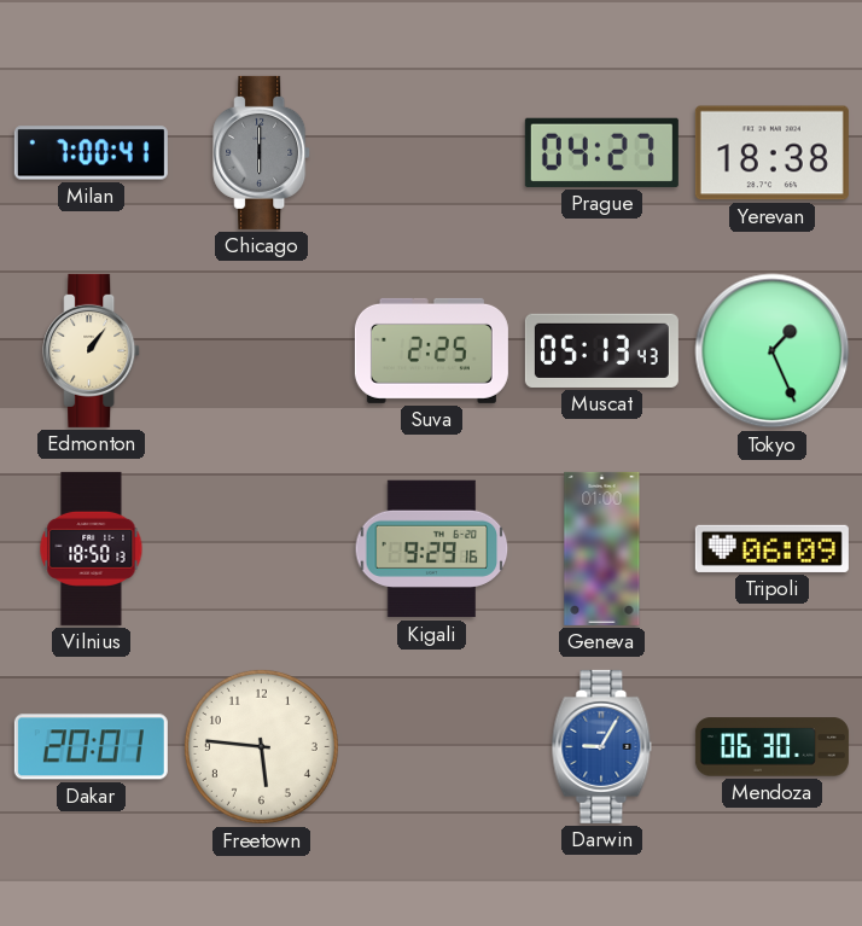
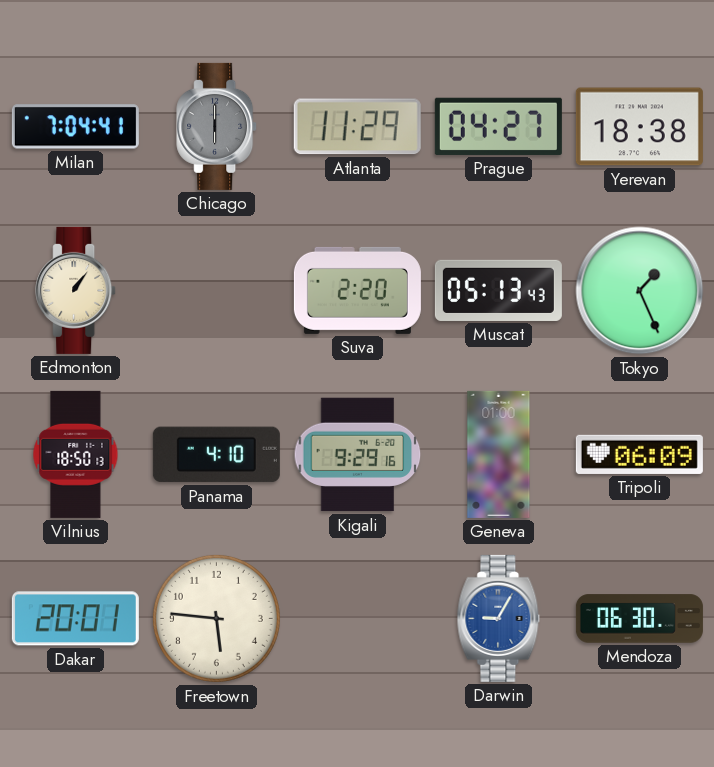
Milan: 7:00 -> 7:04 (75, 127)
Atlanta: none -> 11:29 (357, 127)
Suva: 2:25 -> 2:20 (357, 290)
Panama: none -> 4:10 (216, 455)
